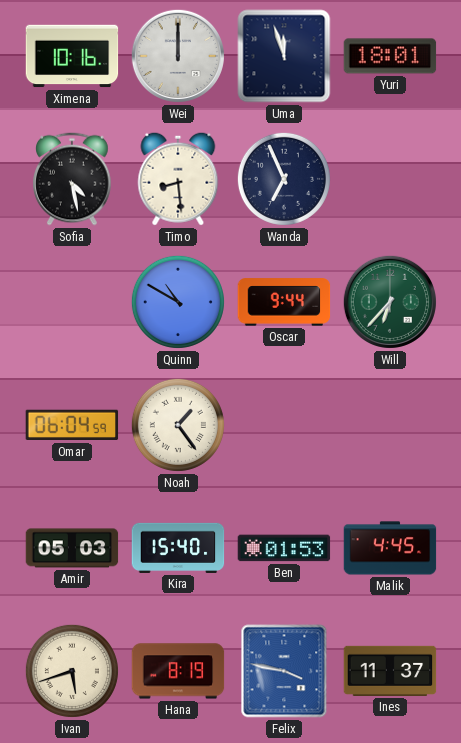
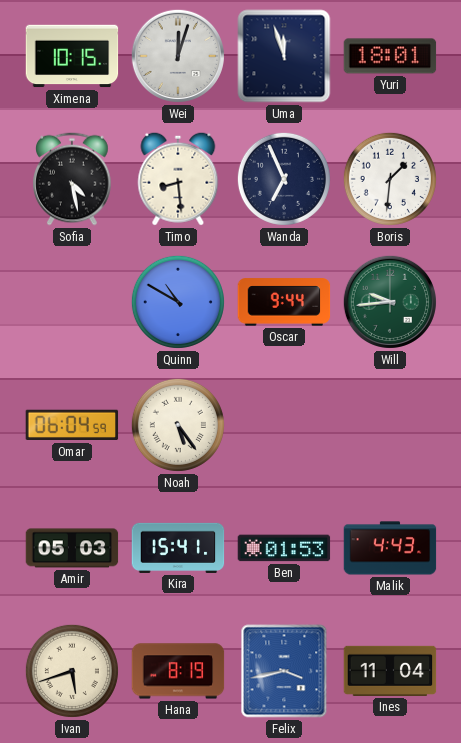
Ximena: 10:16 -> 10:15 (72, 56)
Wei: 12:00 -> 12:03 (178, 56)
Boris: none -> 1:31 (390, 179)
Will: 6:37 -> 9:44 (390, 302)
Noah: 1:24 -> 5:24 (178, 425)
Kira: 15:40 -> 15:41 (178, 548)
Malik: 4:45 -> 4:43 (390, 548)
Felix: 3:47 -> 3:43 (284, 671)
Ines: 11:37 -> 11:04 (390, 671)
